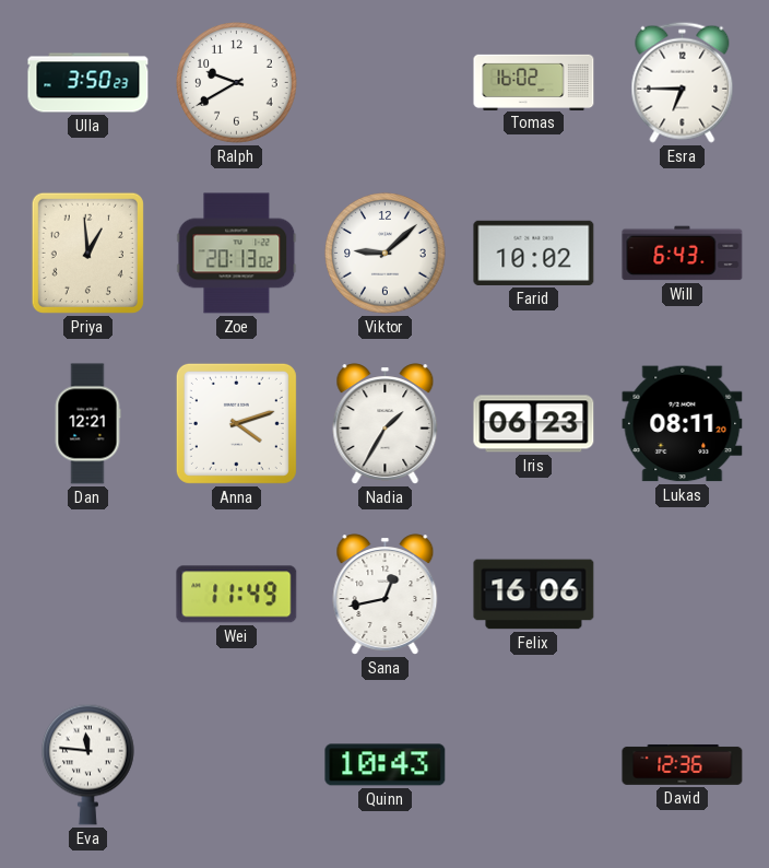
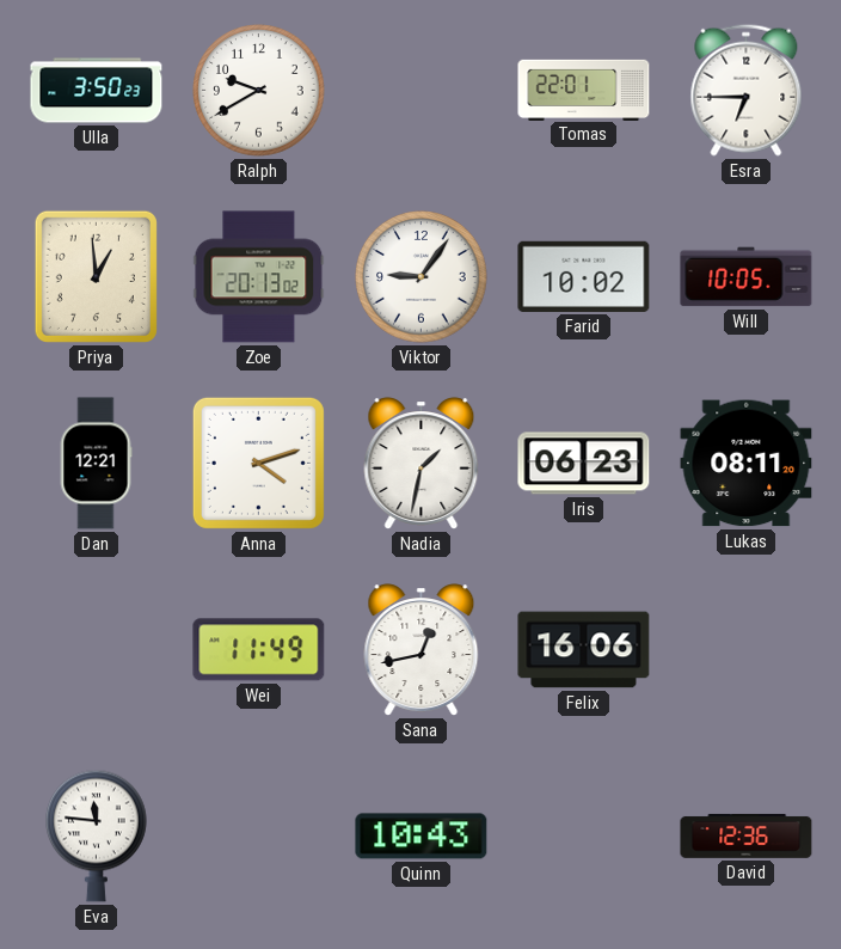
Tomas: 16:02 -> 22:01 (584, 90)
Viktor: 9:08 -> 9:06 (422, 277)
Will: 6:43 -> 10:05 (747, 277)
Nadia: 1:35 -> 1:32 (422, 464)
